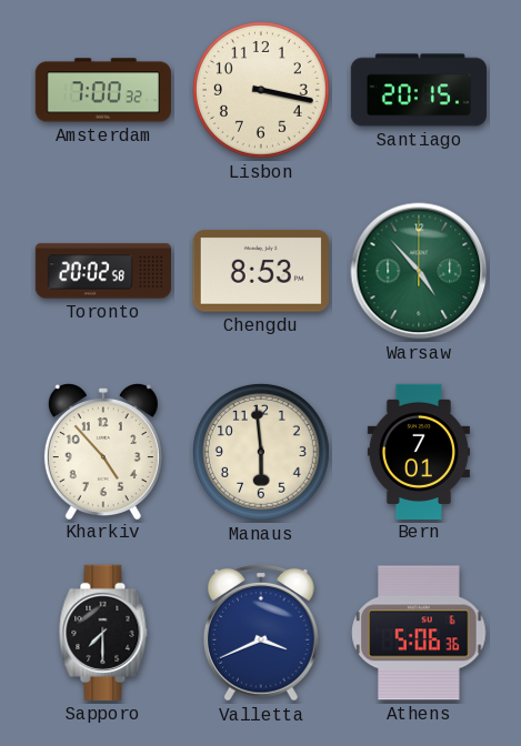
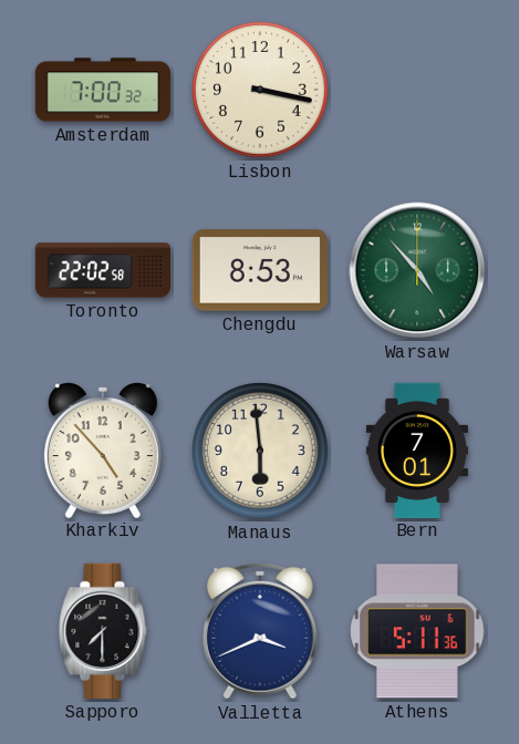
Santiago: 20:15 -> none (418, 90)
Toronto: 20:02 -> 22:02 (102, 270)
Athens: 5:06 -> 5:11 (417, 631)
